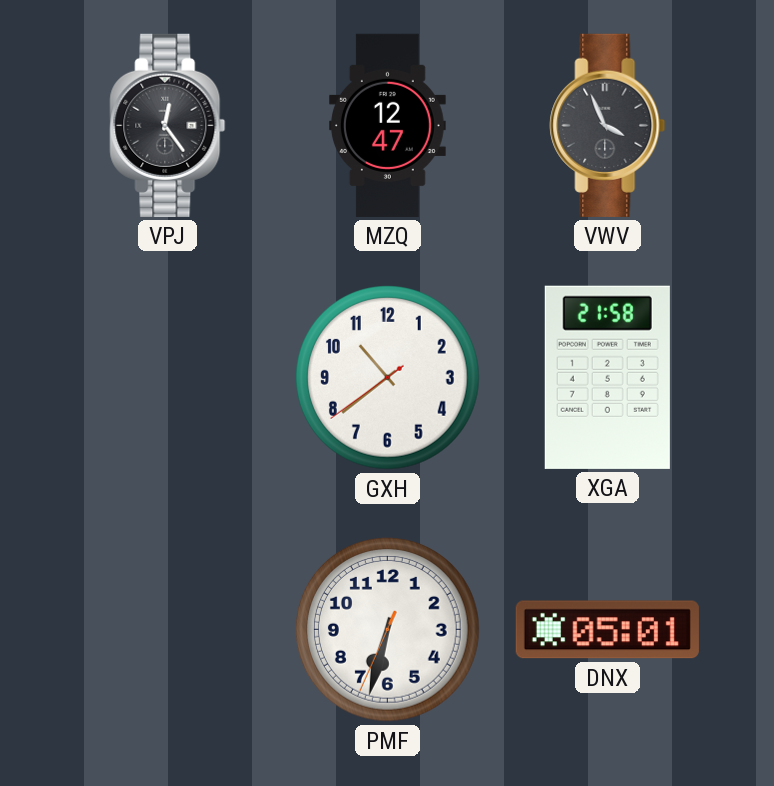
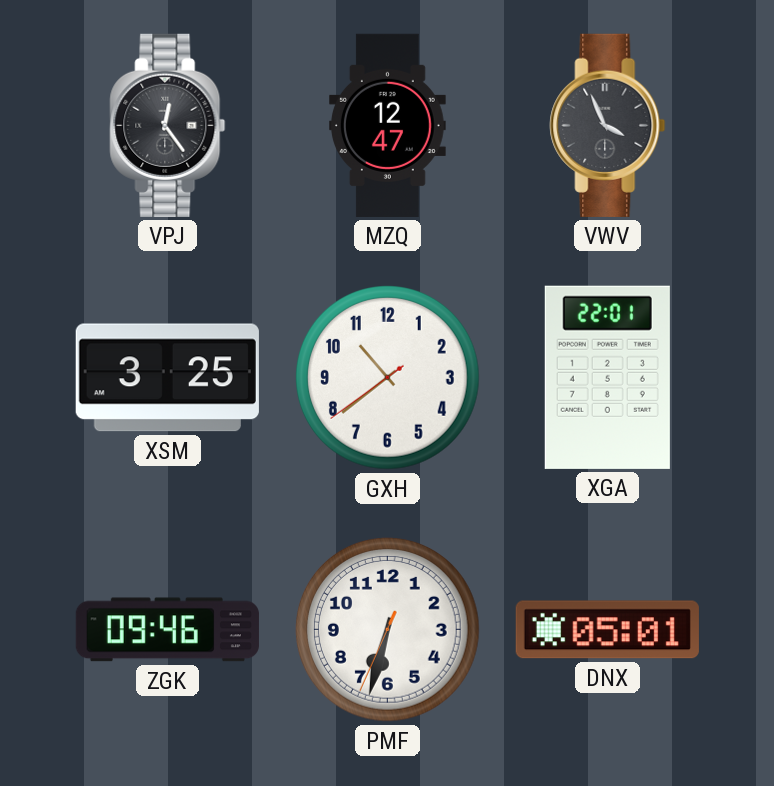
XSM: none -> 3:25 (167, 378)
XGA: 21:58 -> 22:01 (607, 377)
ZGK: none -> 09:46 (167, 630)
